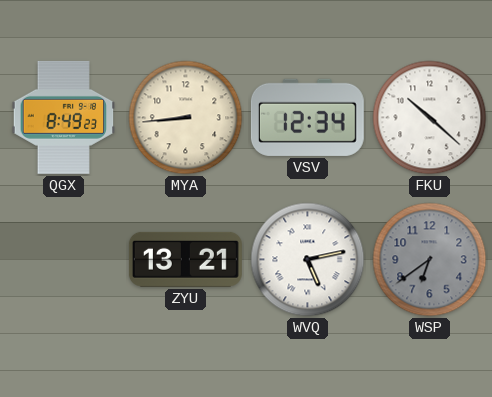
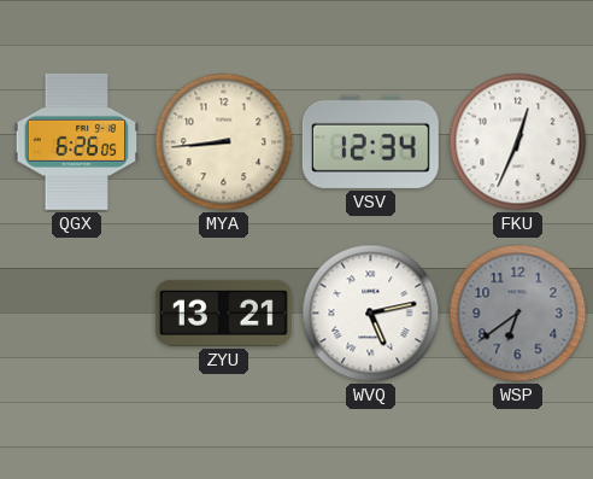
QGX: 8:49 -> 6:26 (77, 141)
FKU: 10:22 -> 12:34 (518, 142)
